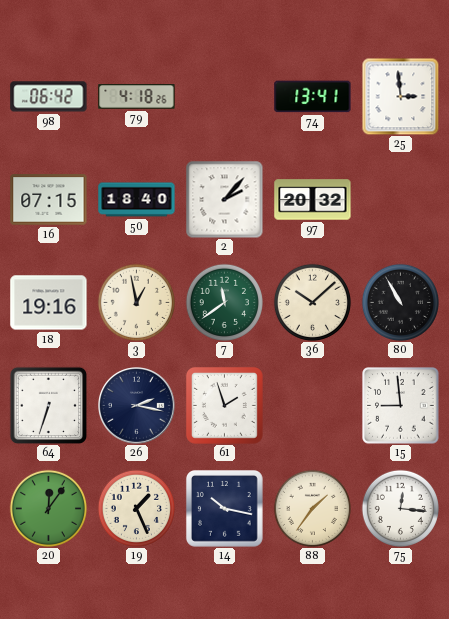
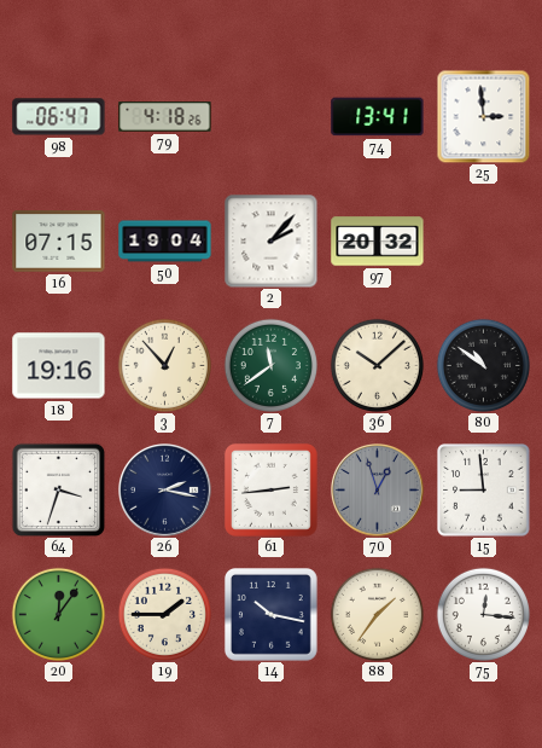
98: 06:42 -> 06:47 (59, 117)
50: 18:40 -> 19:04 (165, 242)
3: 12:58 -> 12:53 (164, 365)
80: 10:55 -> 10:51 (483, 365)
64: 6:33 -> 3:33 (58, 489)
61: 1:57 -> 2:44 (270, 489)
70: none -> 12:57 (378, 491)
19: 1:26 -> 1:45 (164, 614)
